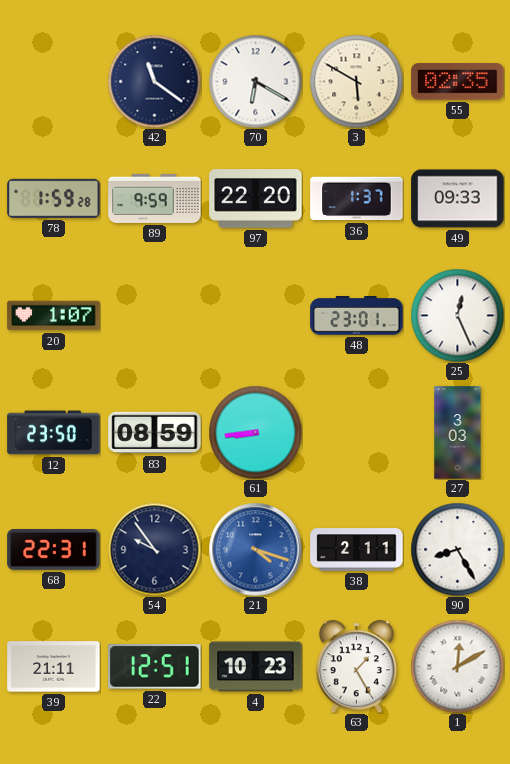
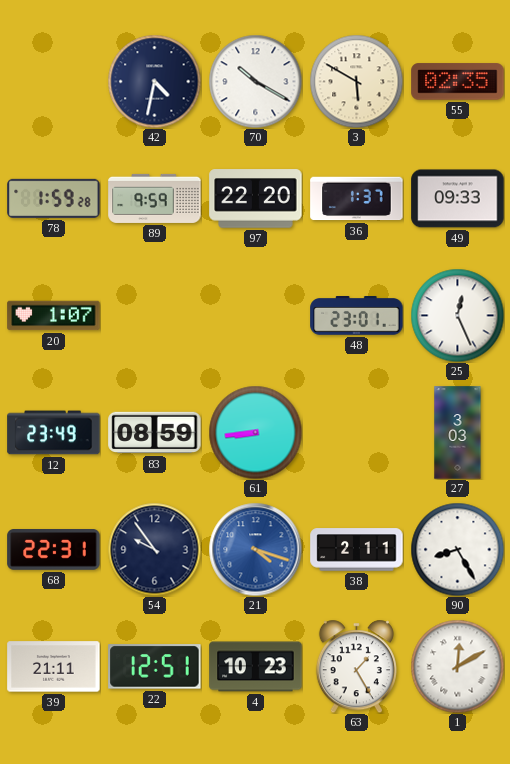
42: 11:21 -> 4:32 (154, 81)
70: 6:20 -> 10:20 (255, 81)
12: 23:50 -> 23:49 (54, 433)
